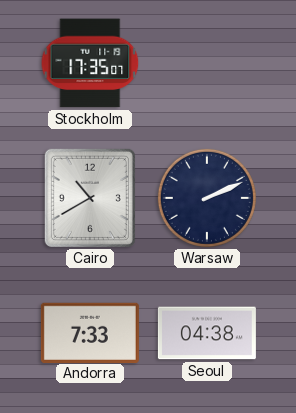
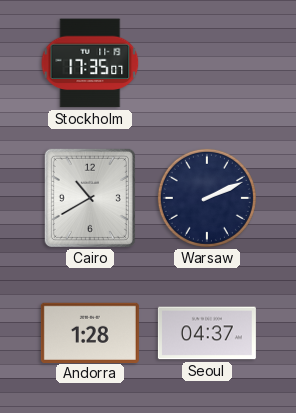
Andorra: 7:33 -> 1:28 (90, 332)
Seoul: 04:38 -> 04:37 (207, 333)
